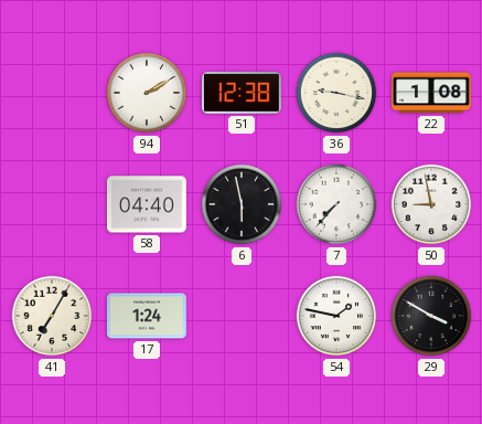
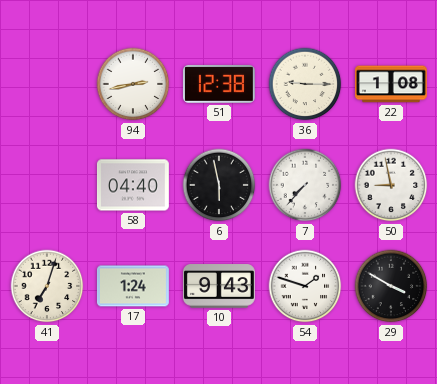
94: 2:10 -> 2:43 (133, 84)
36: 9:17 -> 9:15 (305, 84)
41: 7:05 -> 7:03 (47, 286)
10: none -> 9:43 (219, 286)
54: 1:47 -> 1:48 (305, 286)
